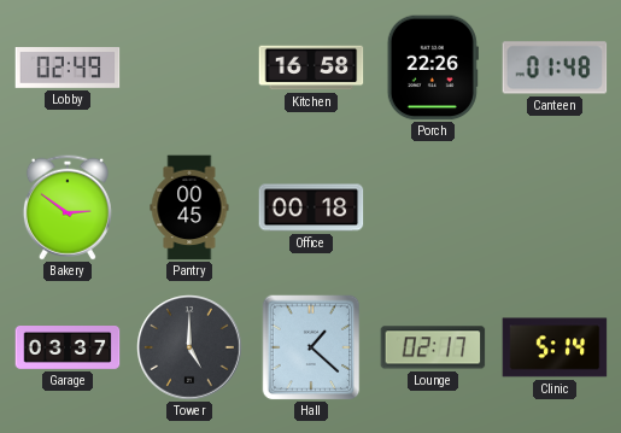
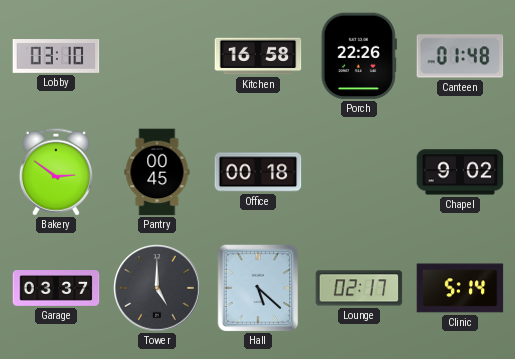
Lobby: 02:49 -> 03:10 (56, 57)
Chapel: none -> 9:02 (460, 172)
Hall: 1:22 -> 5:22 (258, 288)
